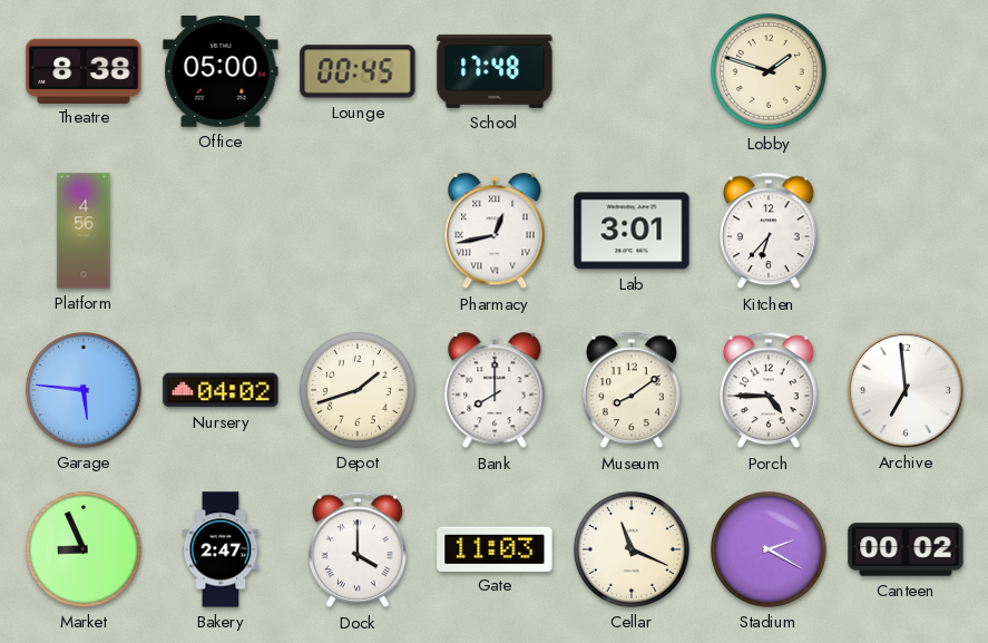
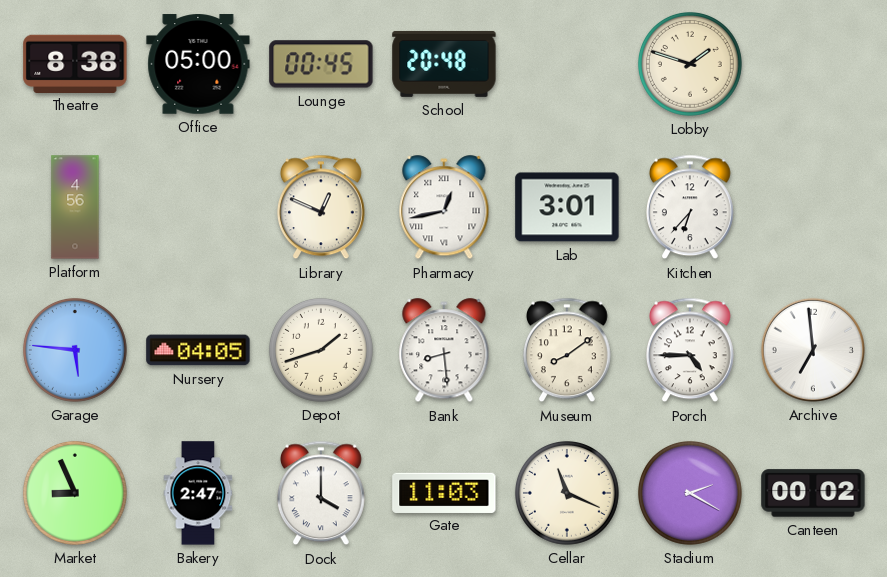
School: 17:48 -> 20:48 (444, 64)
Library: none -> 12:49 (321, 207)
Nursery: 04:02 -> 04:05 (198, 350)
Bank: 8:00 -> 8:29 (444, 351)
